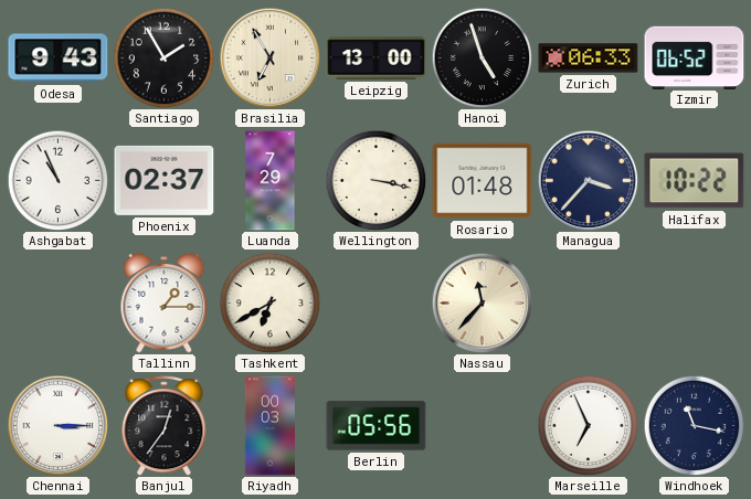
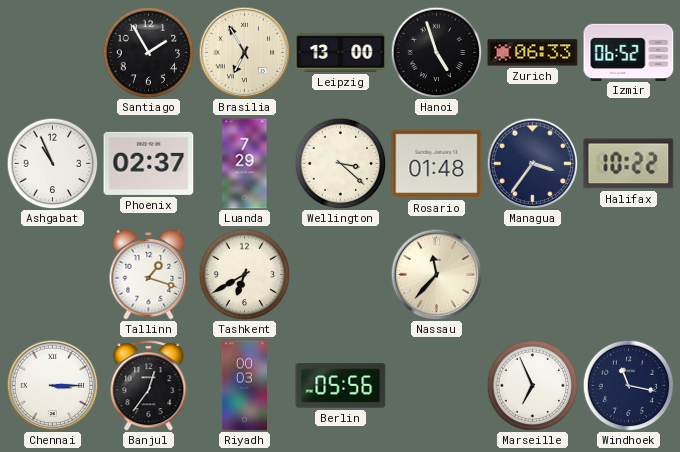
Odesa: 9:43 -> none (59, 59)
Wellington: 3:17 -> 3:22 (340, 163)
Managua: 3:37 -> 3:36 (532, 163)
Tallinn: 1:15 -> 1:18 (149, 275)
